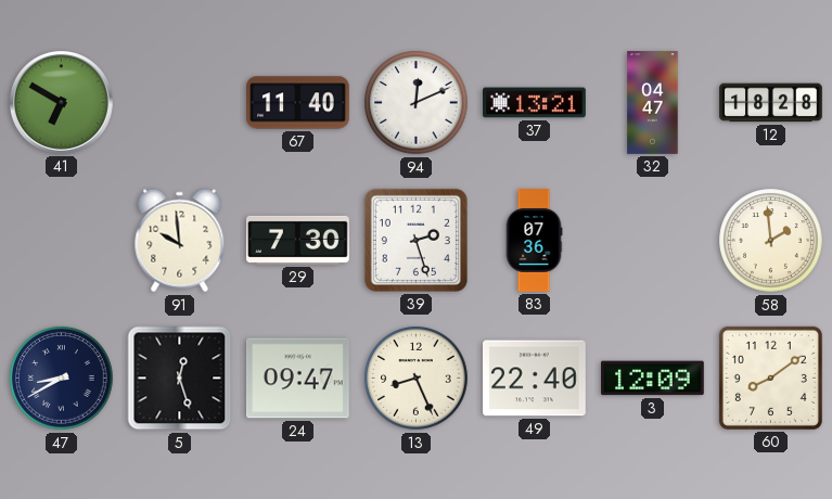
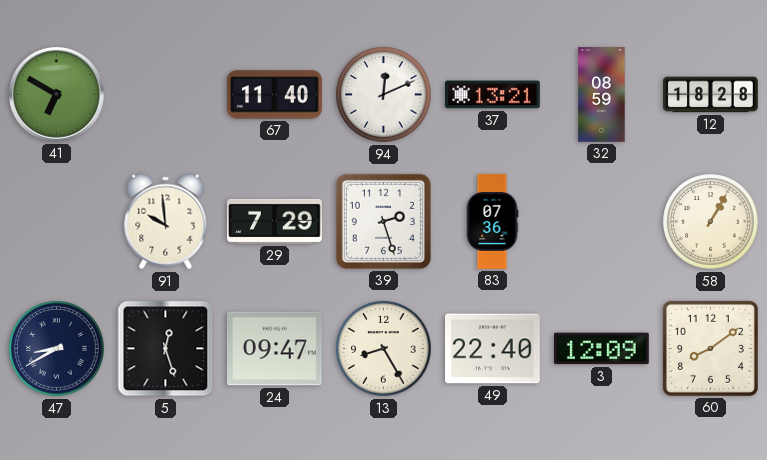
32: 04:47 -> 08:59 (602, 95)
29: 7:30 -> 7:29 (275, 221)
58: 1:59 -> 1:05 (711, 222)
13: 8:26 -> 8:25 (384, 349)
